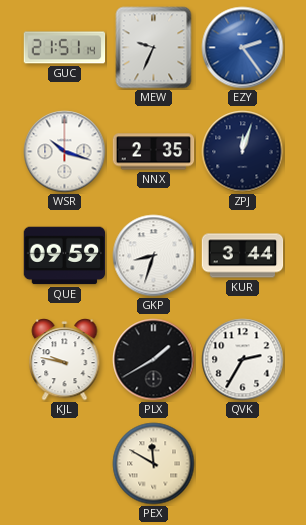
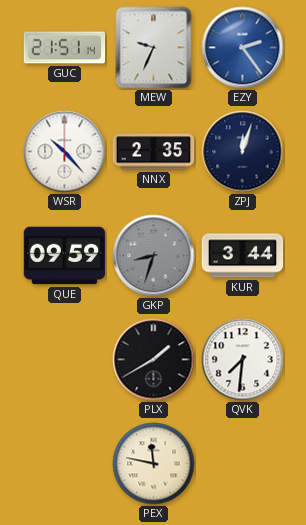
WSR: 10:18 -> 10:23 (65, 152)
GKP dial: white -> grey (154, 256)
KJL: 9:47 -> none (65, 360)
QVK: 2:35 -> 7:31 (243, 360)
PEX: 11:50 -> 11:47 (154, 464)
